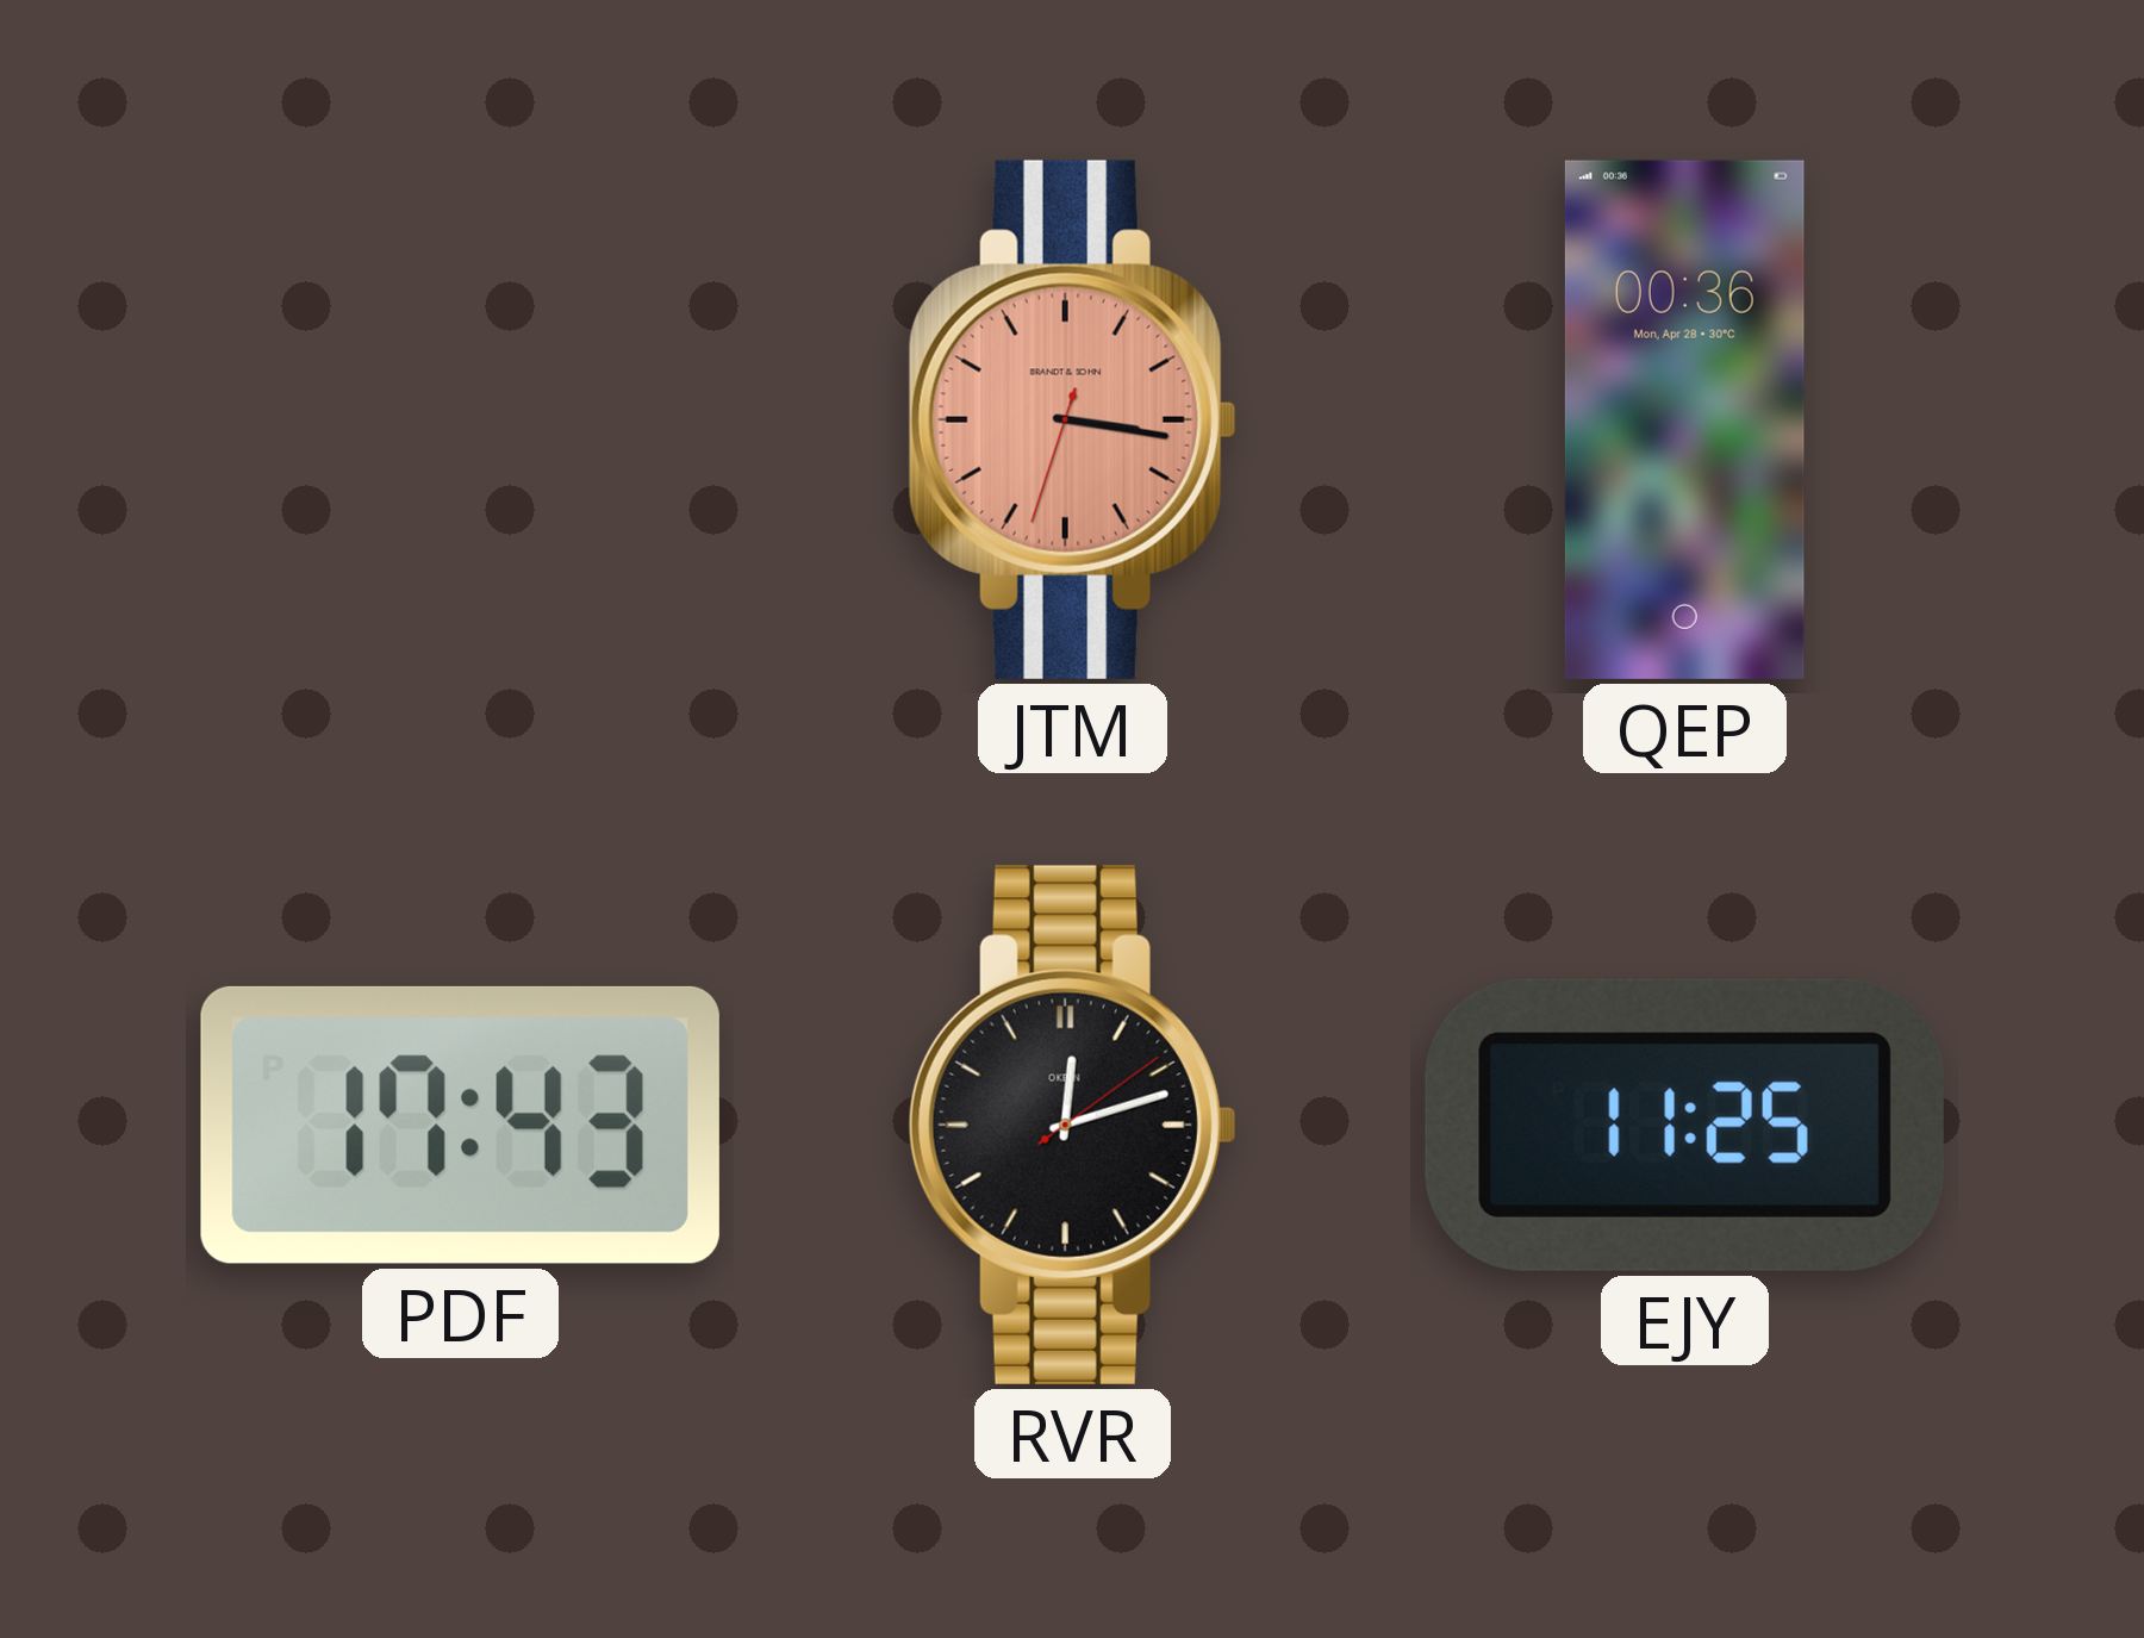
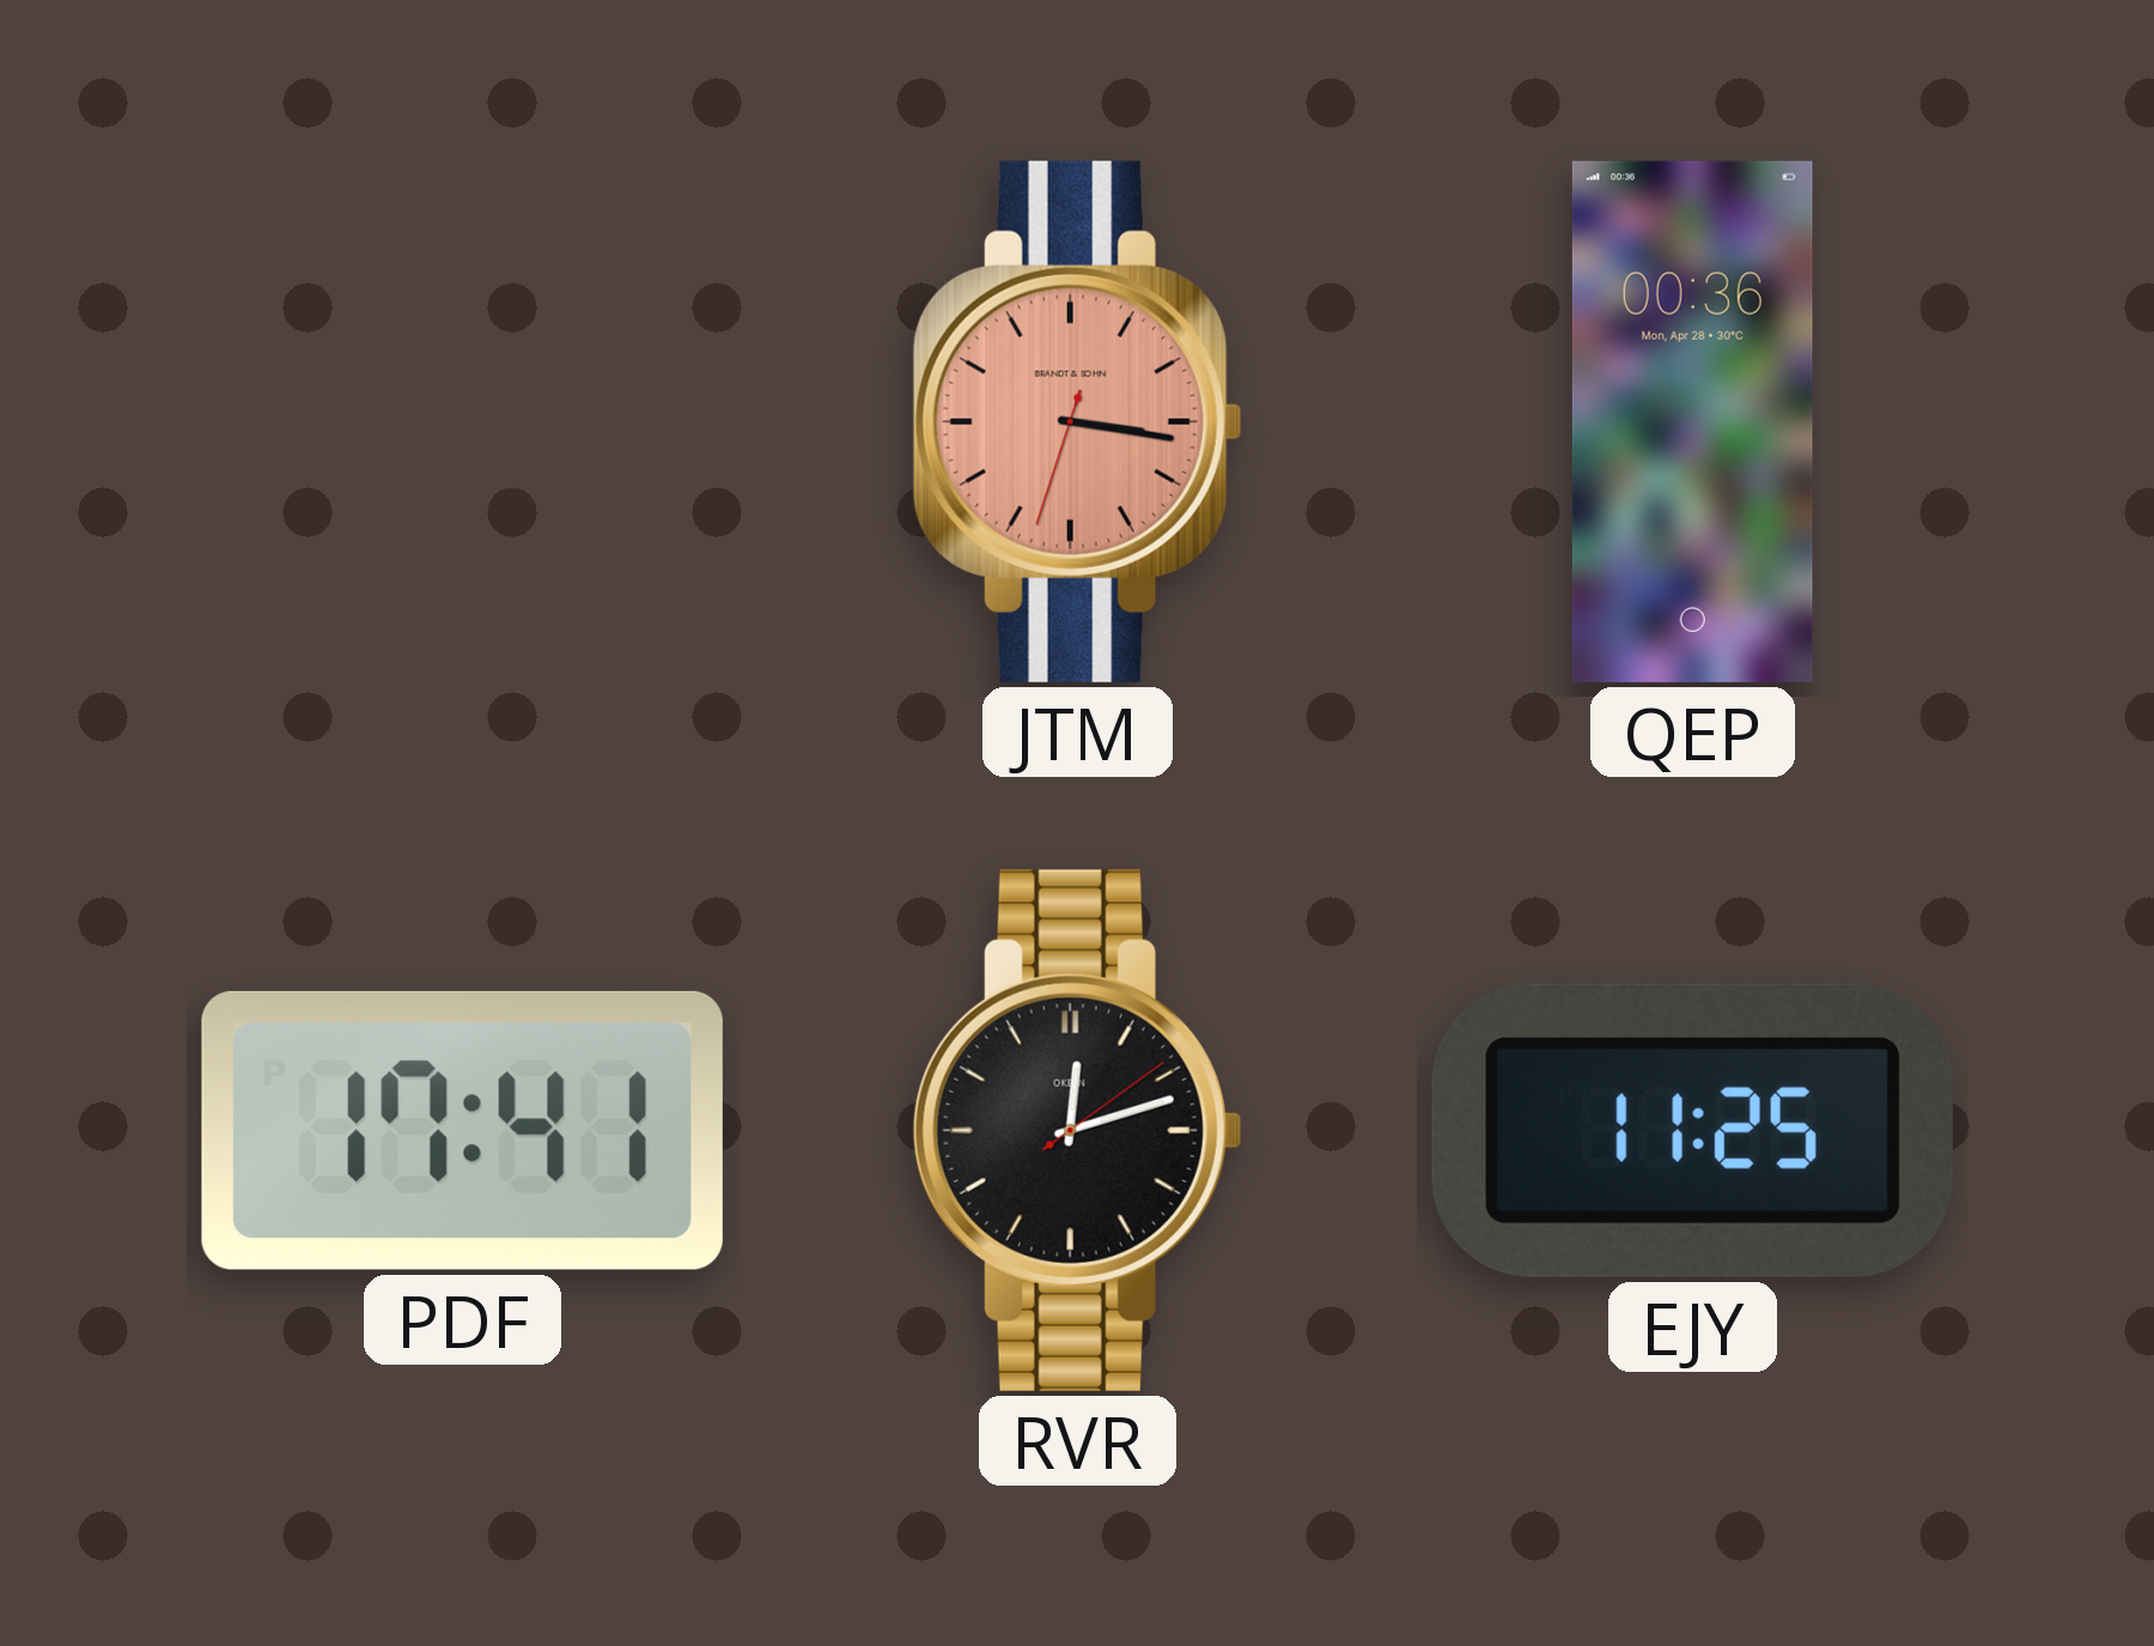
PDF: 17:43 -> 17:41 (462, 1130)
